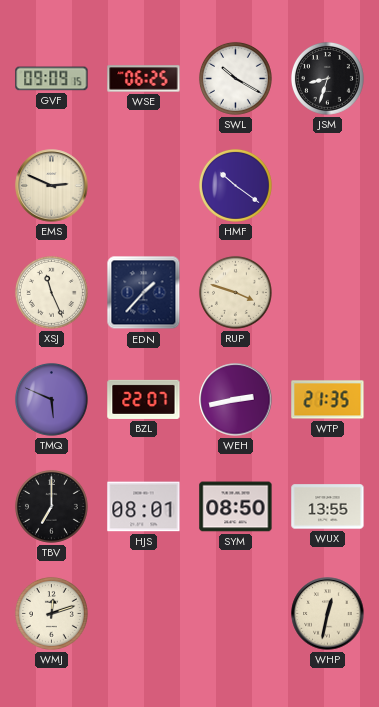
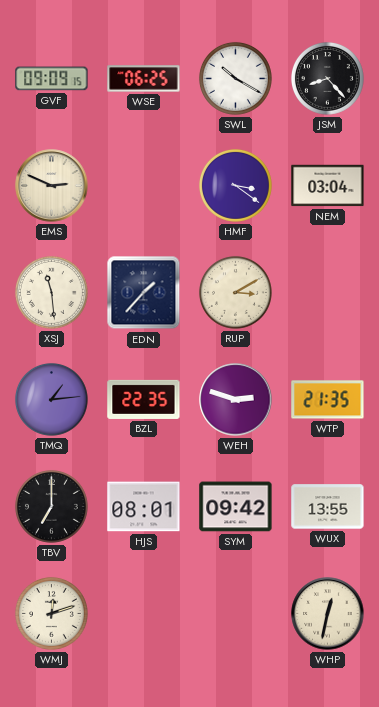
JSM: 8:33 -> 8:23 (327, 78)
HMF: 10:21 -> 3:21 (235, 185)
NEM: none -> 03:04 (328, 186)
XSJ: 11:26 -> 11:29 (51, 292)
RUP: 3:48 -> 3:10 (235, 292)
TMQ: 5:49 -> 1:14 (51, 399)
BZL: 22:07 -> 22:35 (144, 399)
WEH: 2:43 -> 2:48 (236, 400)
SYM: 08:50 -> 09:42 (236, 507)
